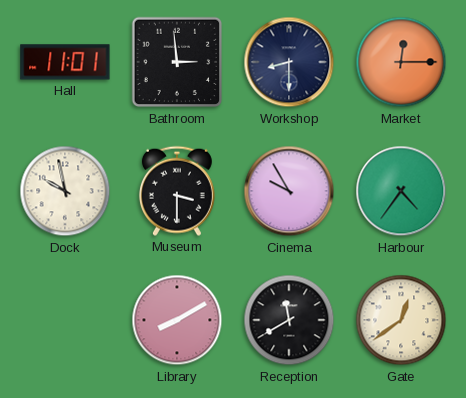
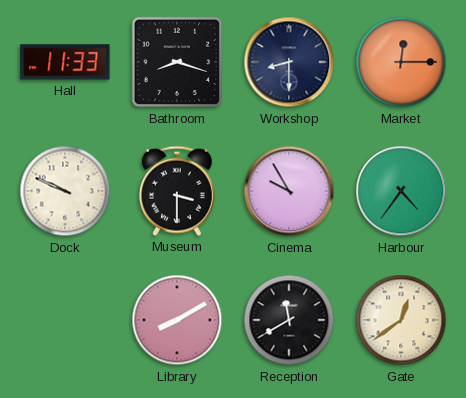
Hall: 11:01 -> 11:33 (65, 62)
Bathroom: 2:59 -> 8:18 (177, 62)
Dock: 9:58 -> 9:49 (65, 191)
